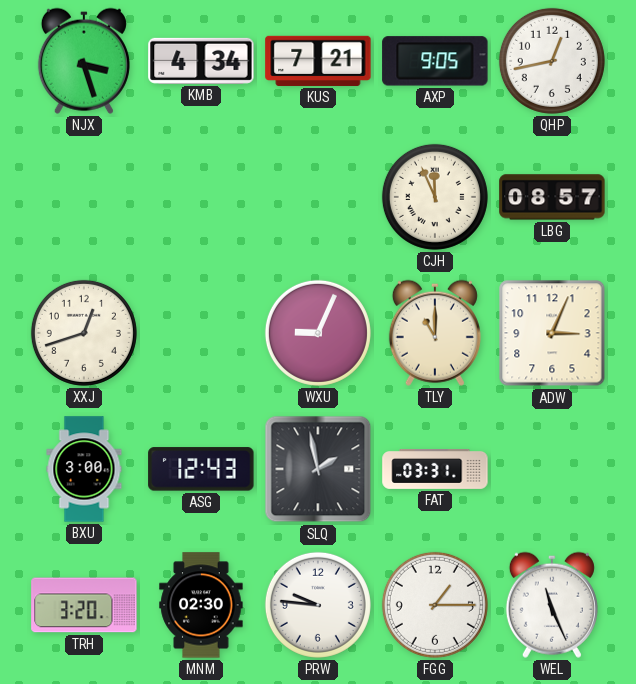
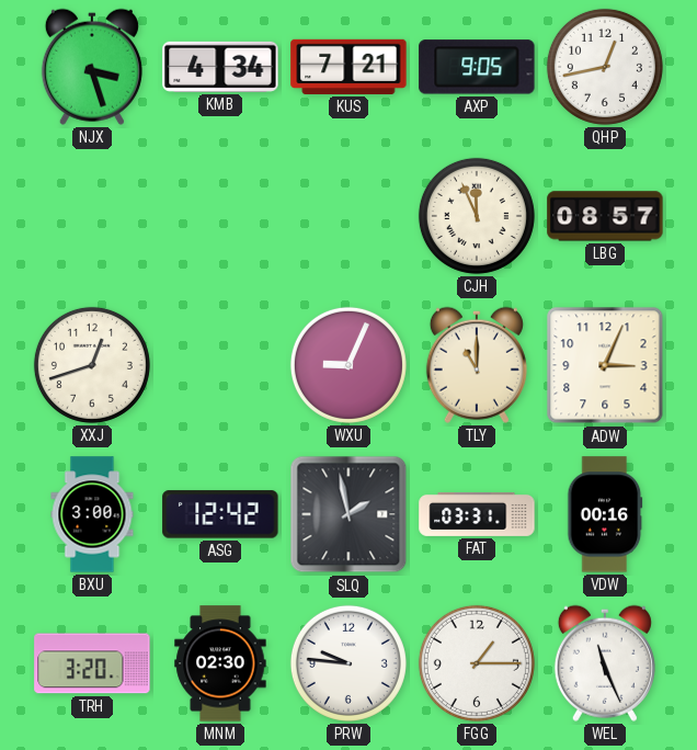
ASG: 12:43 -> 12:42 (220, 514)
VDW: none -> 00:16 (605, 514)
